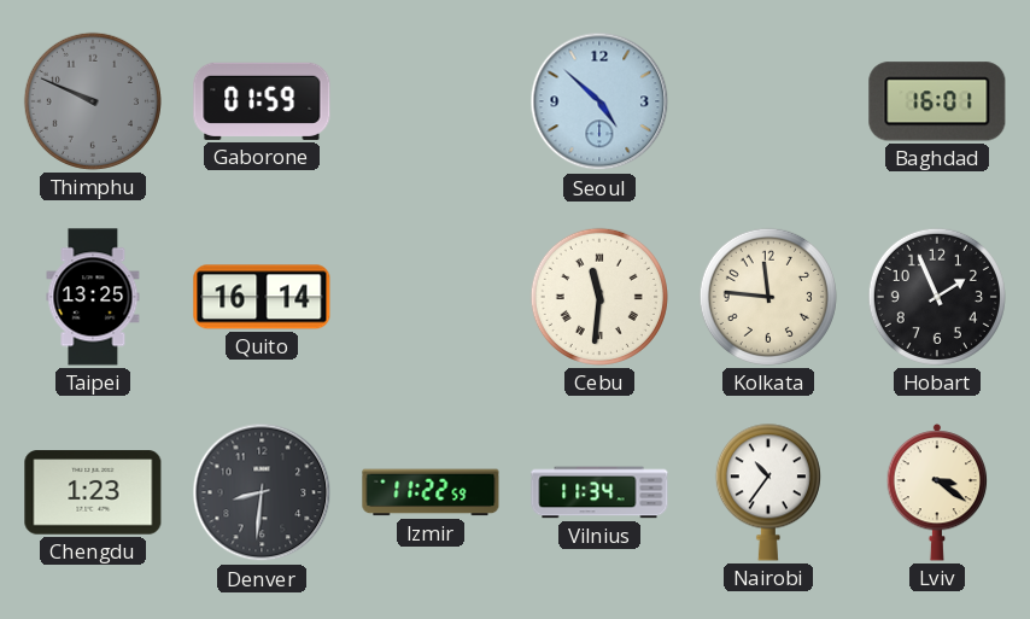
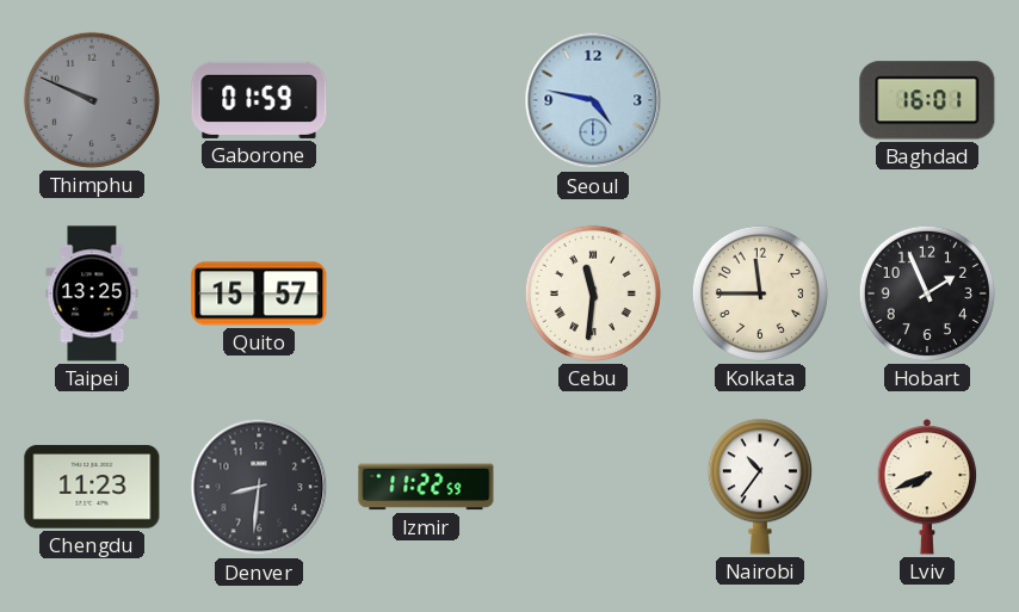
Seoul: 4:52 -> 4:47 (593, 100)
Quito: 16:14 -> 15:57 (259, 293)
Kolkata: 11:46 -> 11:45 (760, 293)
Chengdu: 1:23 -> 11:23 (92, 487)
Vilnius: 11:34 -> none (599, 492)
Lviv: 3:21 -> 7:41 (927, 488)
